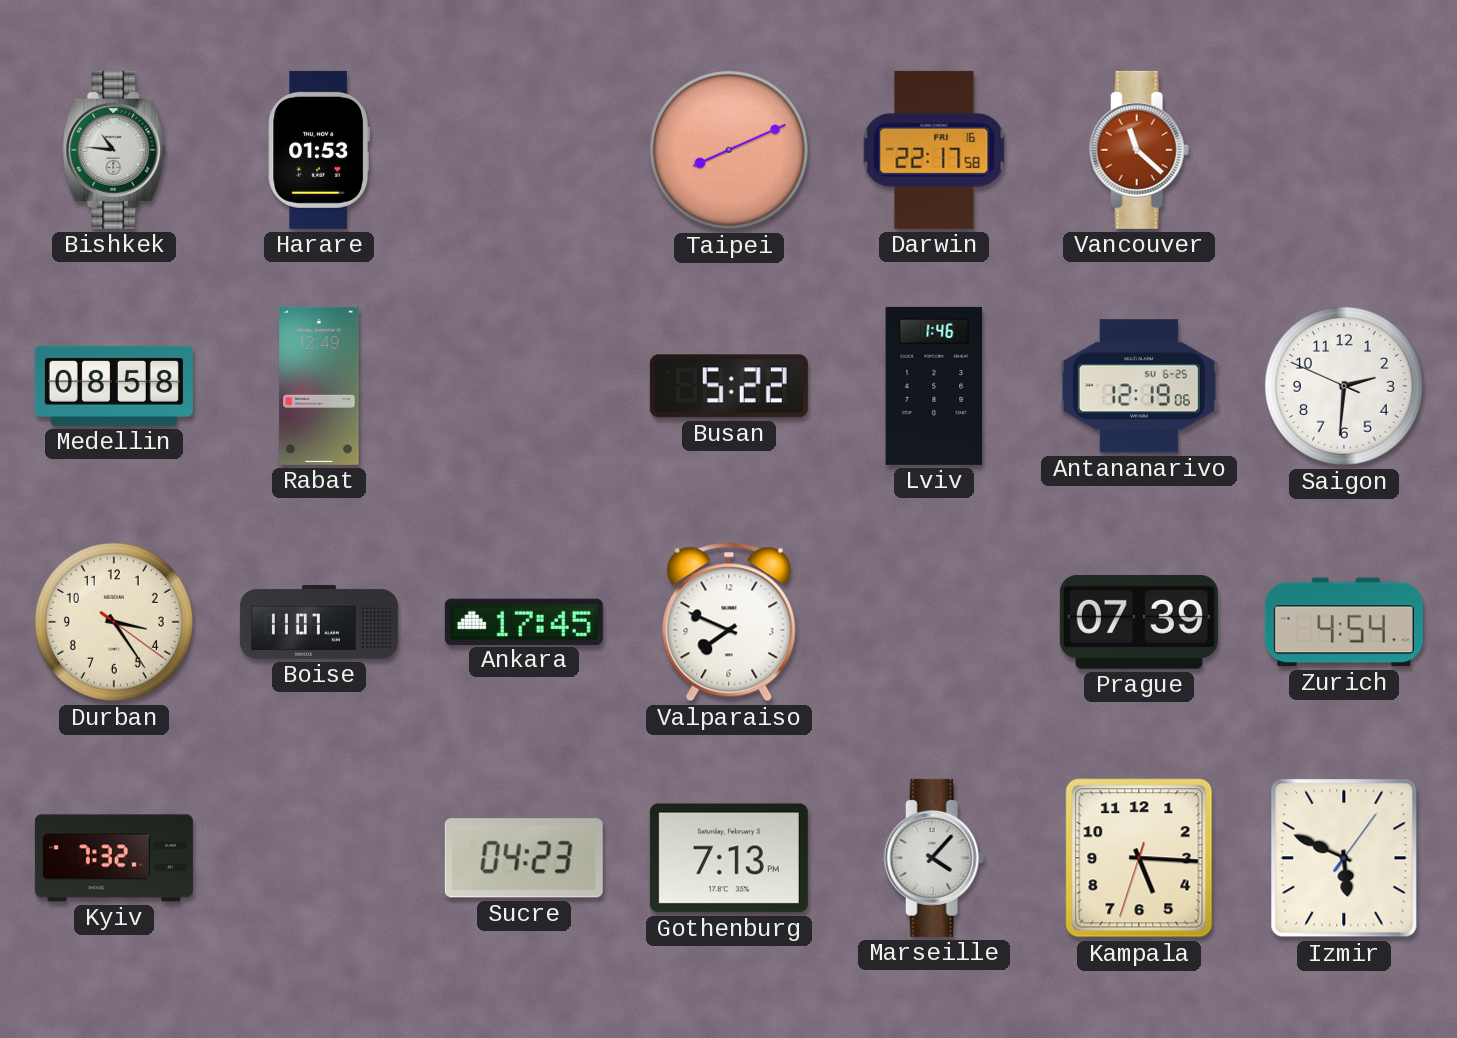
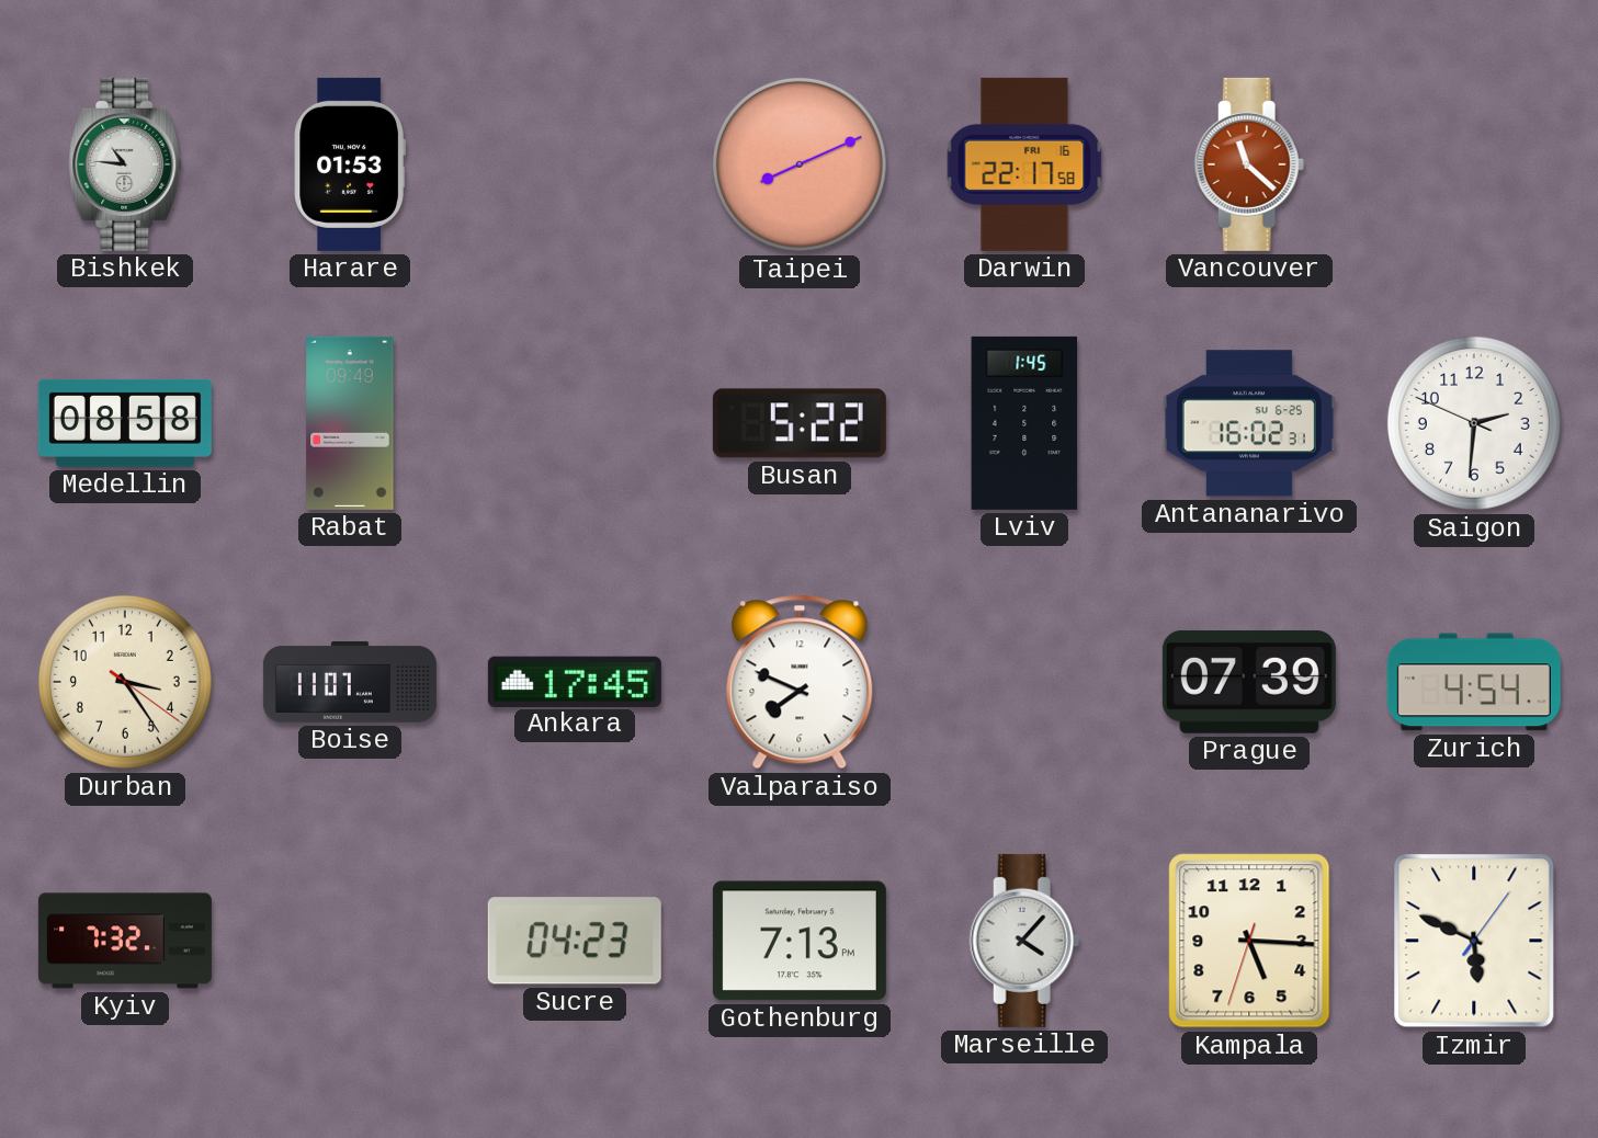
Rabat: 12:49 -> 09:49 (350, 423)
Lviv: 1:46 -> 1:45 (1024, 423)
Antananarivo: 12:19 -> 16:02 (1249, 423)
